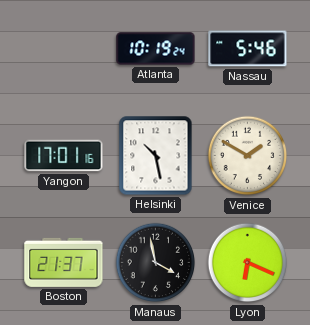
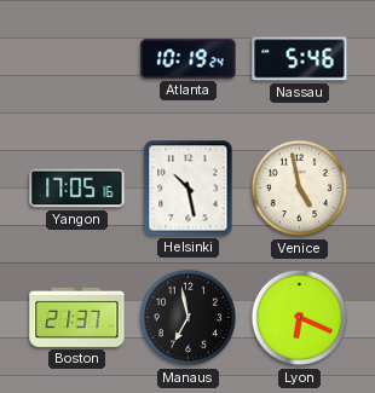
Yangon: 17:01 -> 17:05 (77, 189)
Venice: 1:50 -> 4:58 (300, 189)
Manaus: 3:58 -> 6:58 (189, 318)
